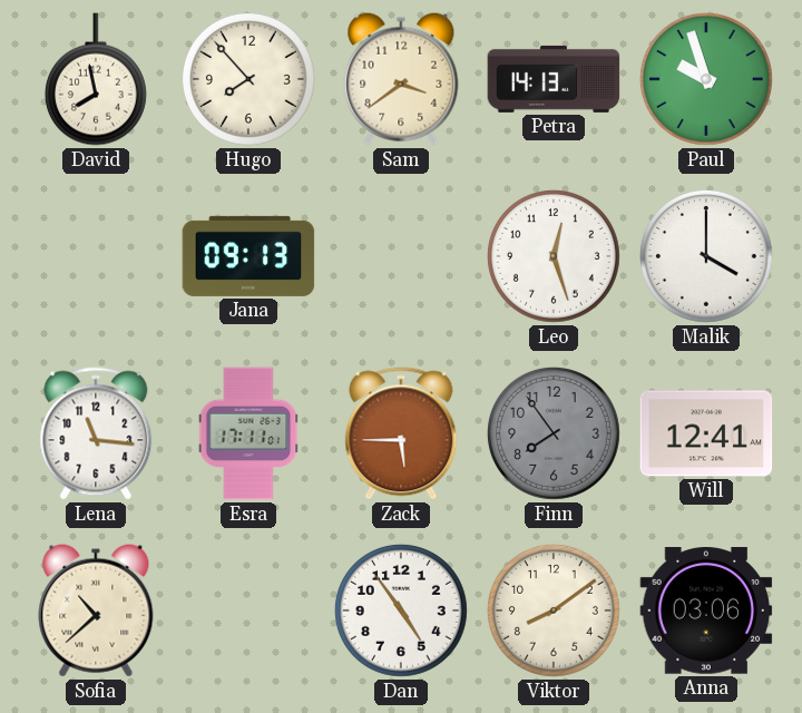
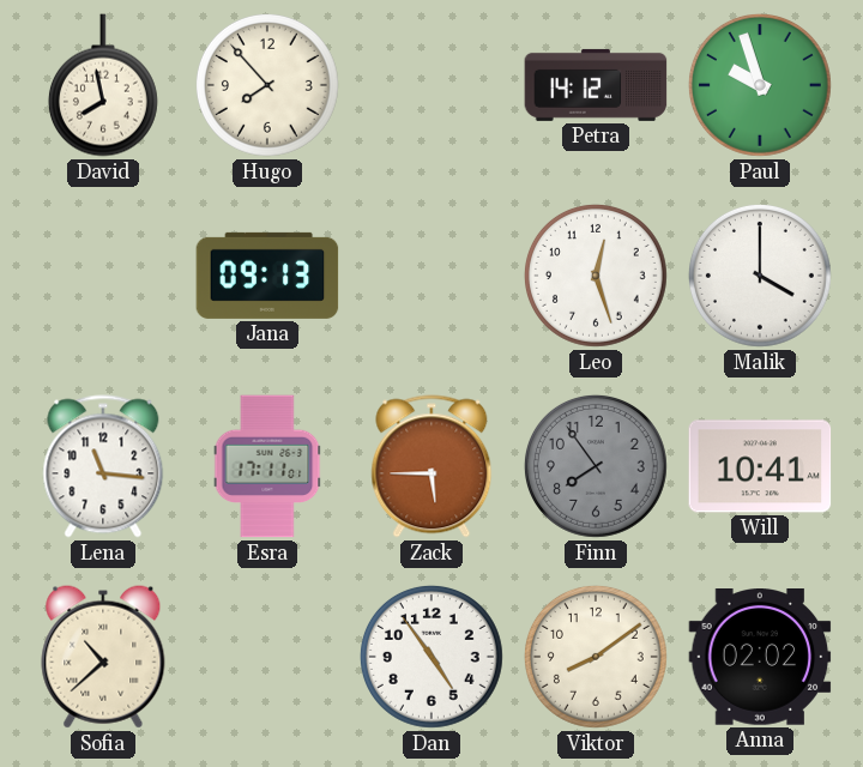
Sam: 3:39 -> none (401, 79)
Petra: 14:13 -> 14:12 (596, 85)
Will: 12:41 -> 10:41 (760, 466)
Anna: 03:06 -> 02:02 (760, 658)
